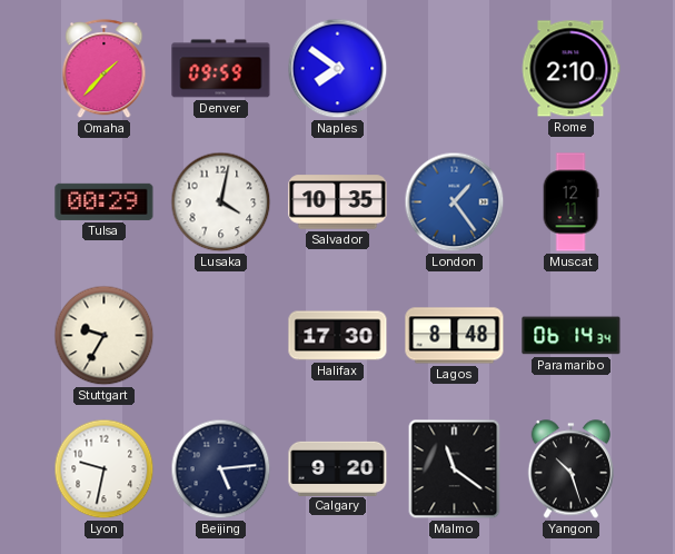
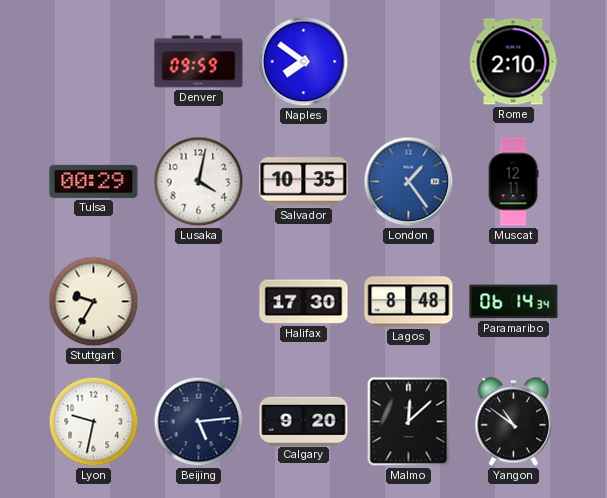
Omaha: 1:37 -> none (105, 69)
Malmo: 11:21 -> 12:08 (409, 422)
Yangon: 10:27 -> 10:51 (514, 422)
